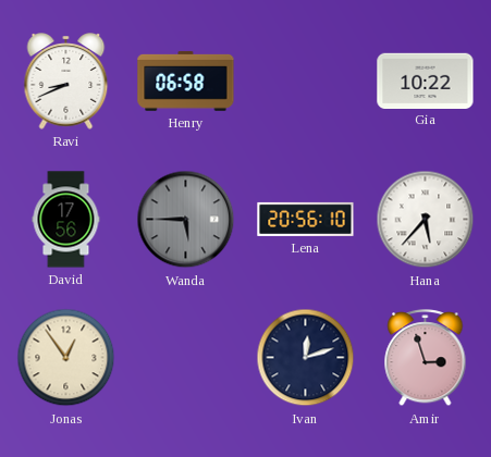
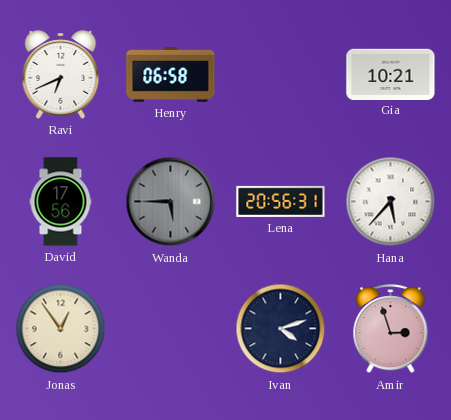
Ravi: 8:41 -> 6:41 (61, 75)
Gia: 10:22 -> 10:21 (391, 74)
Lena: 20:56:10 -> 20:56:31 (281, 201)
Ivan: 12:12 -> 4:12 (281, 329)
